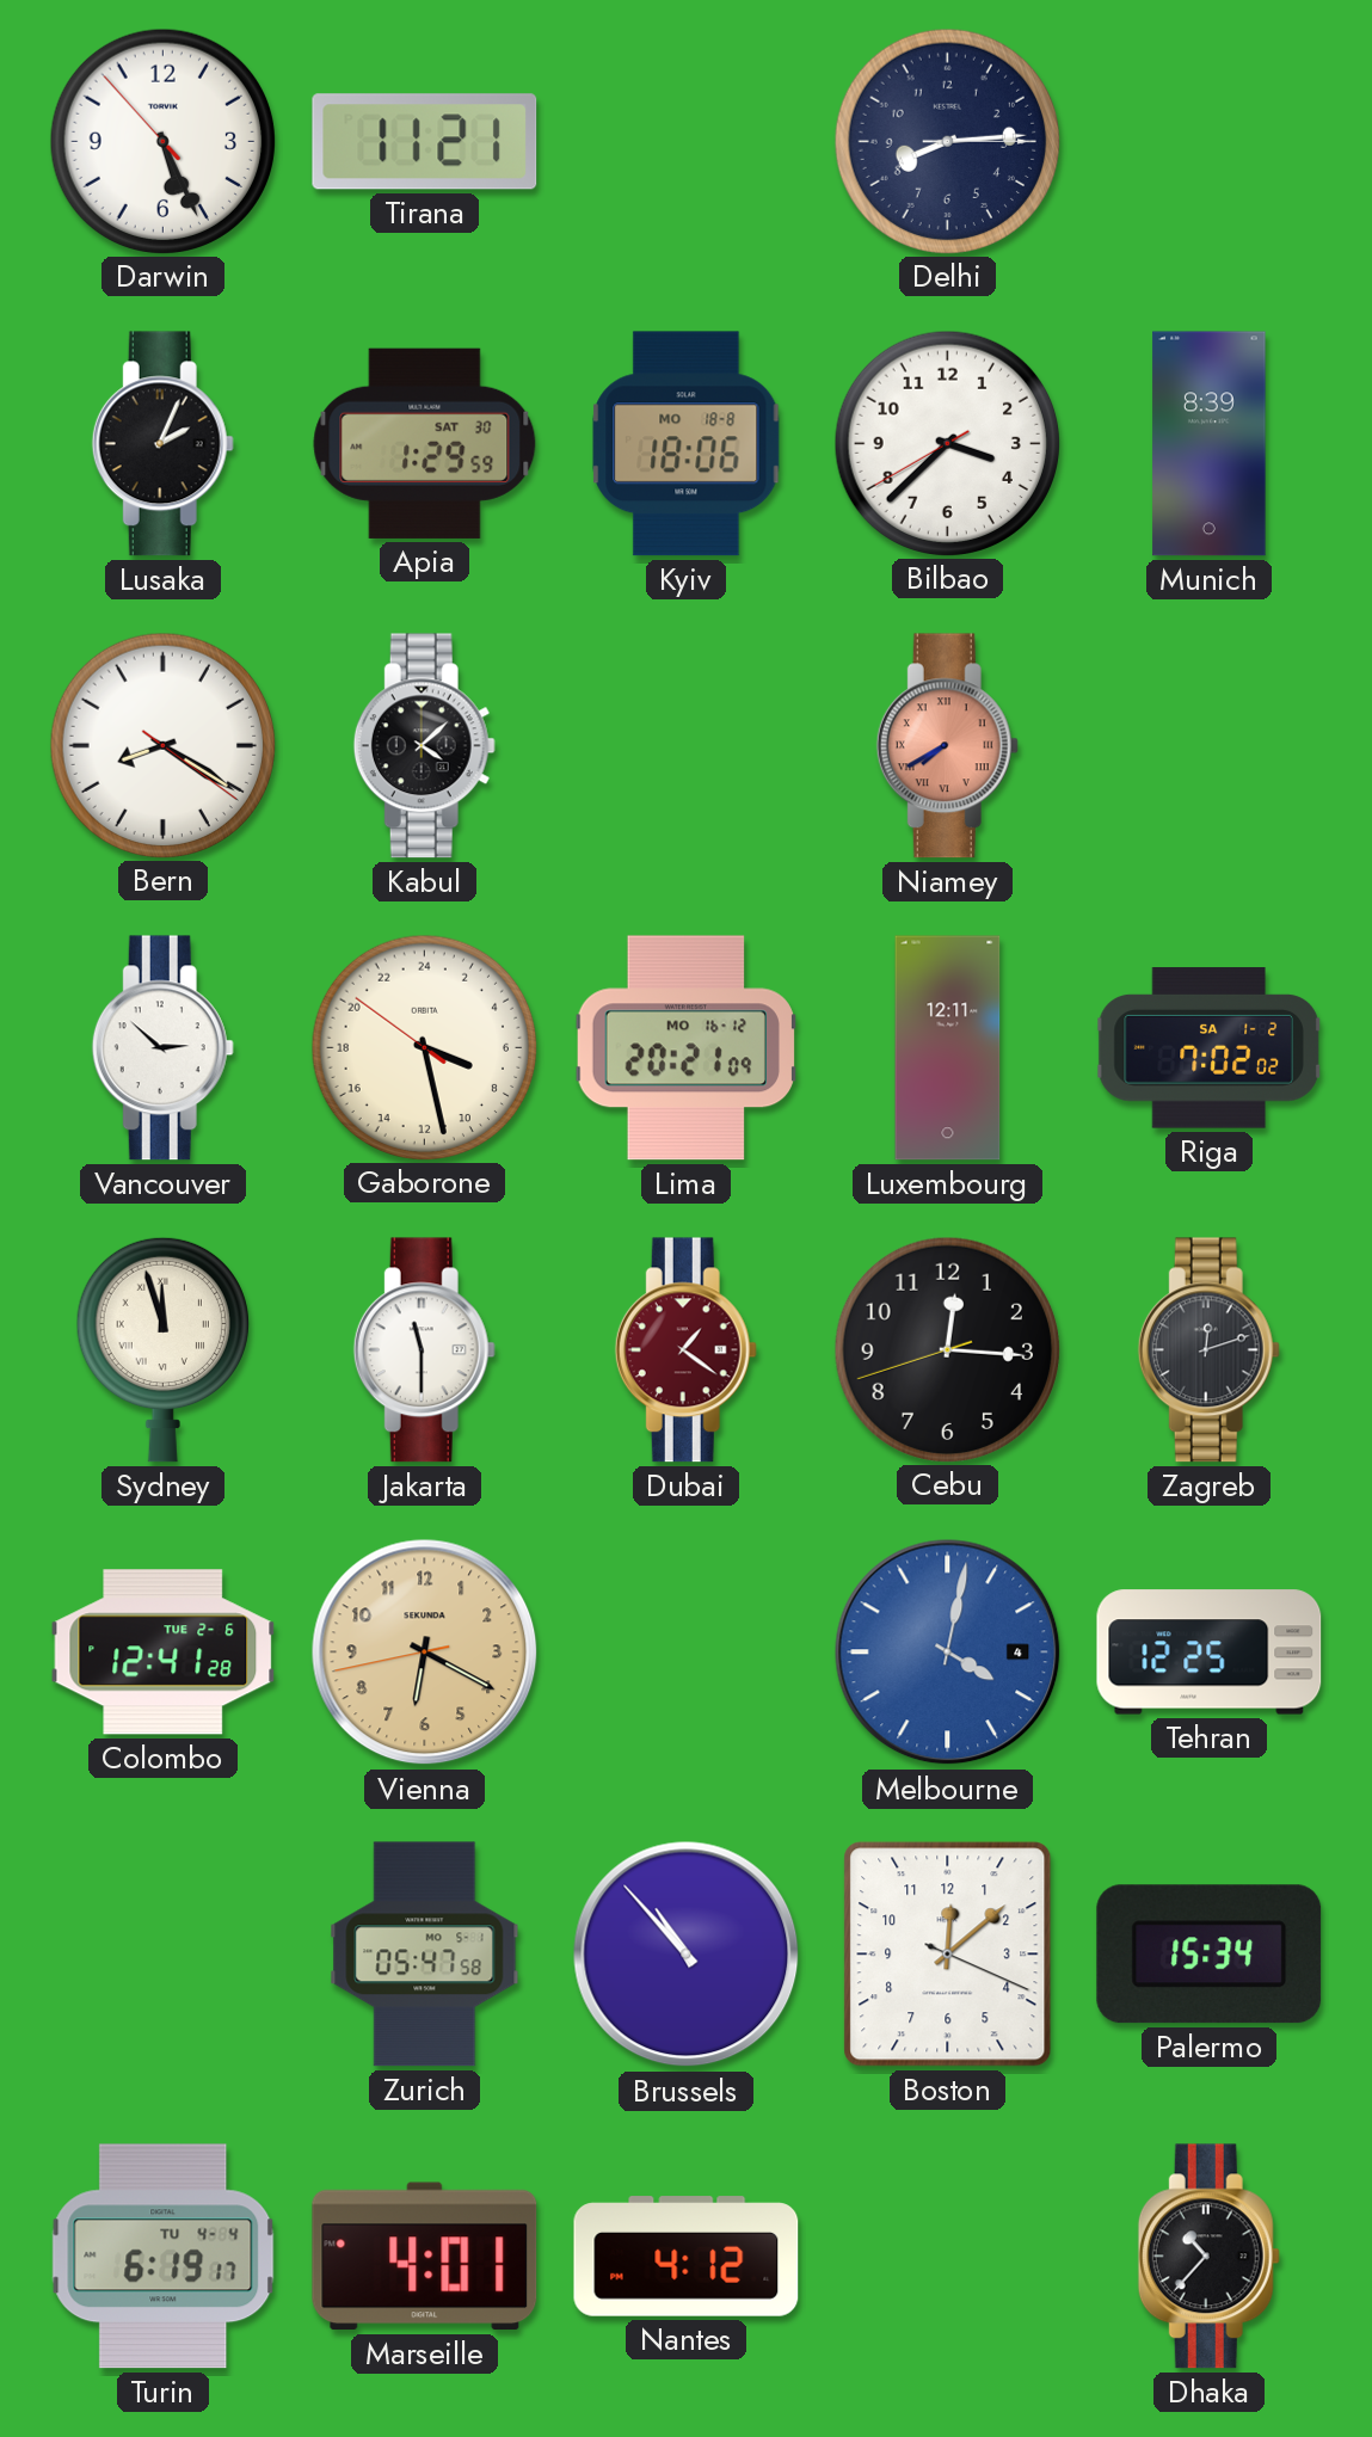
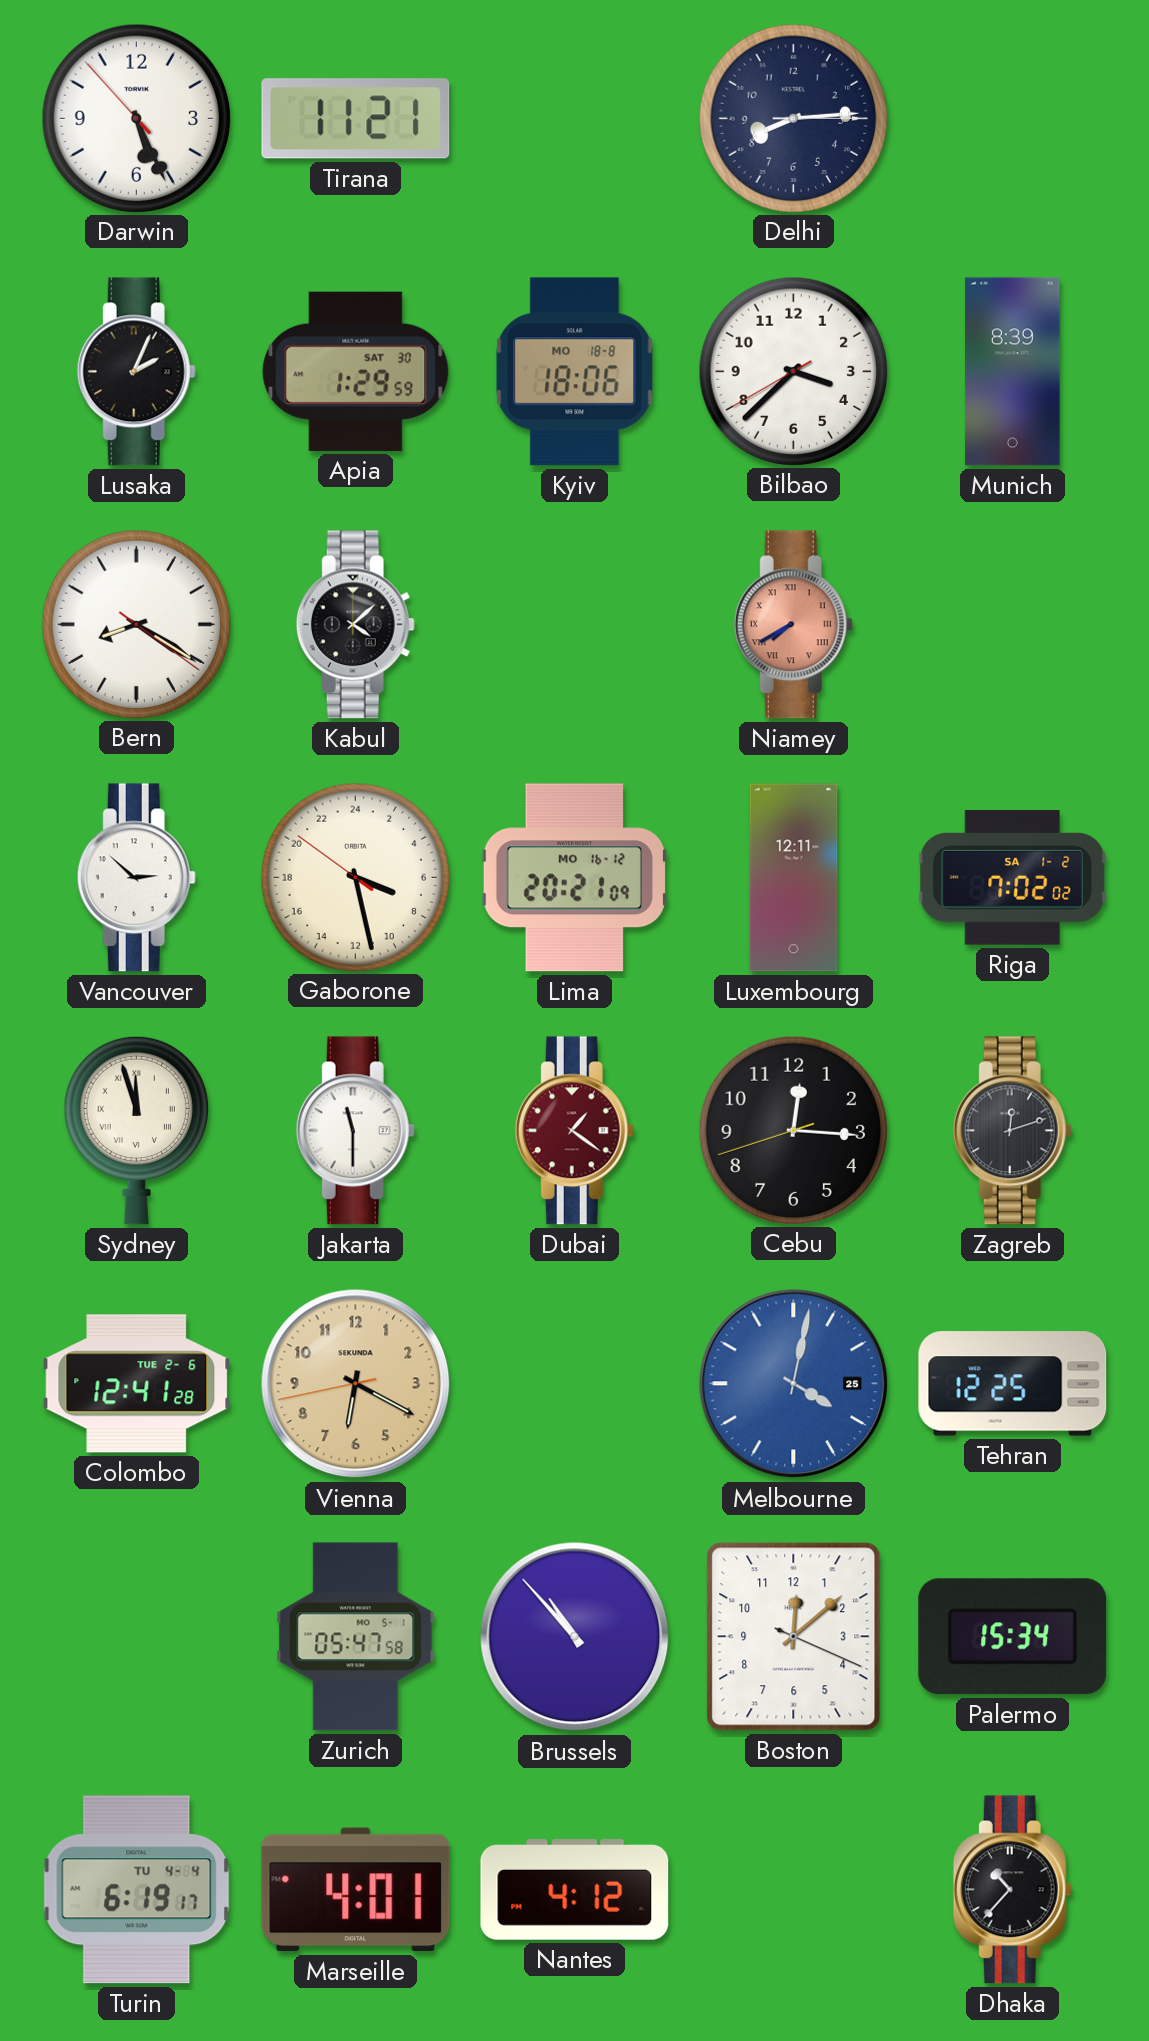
Melbourne date: 4 -> 25 (794, 1384)
